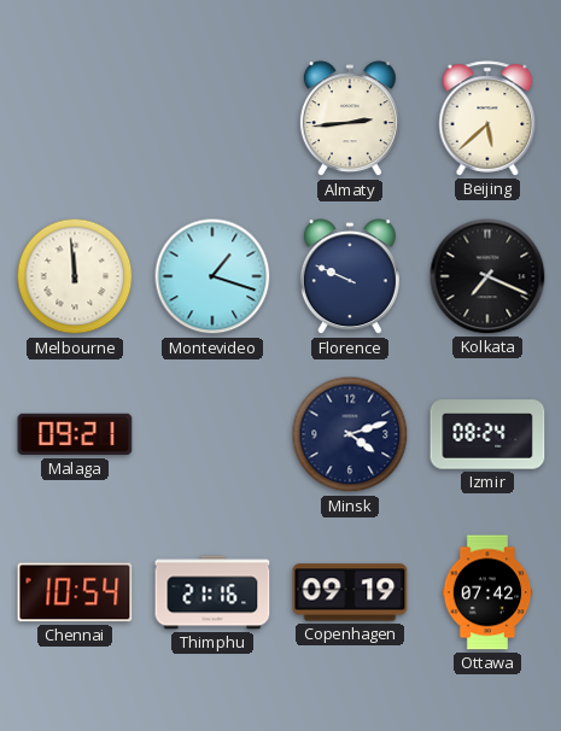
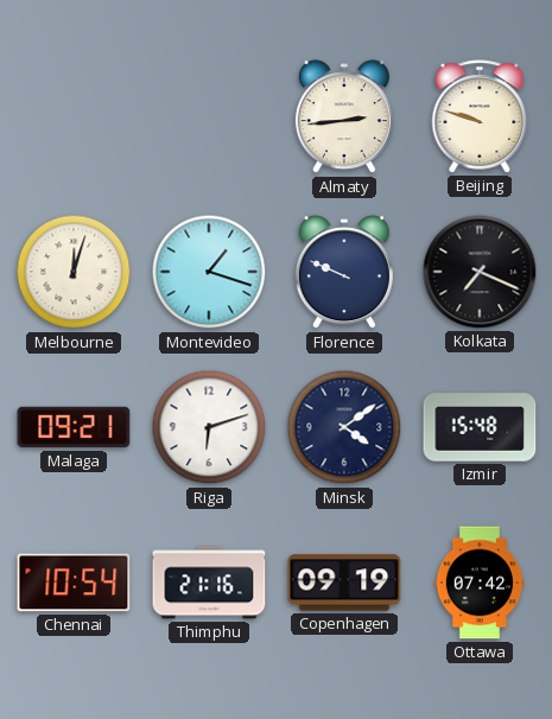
Beijing: 5:38 -> 9:48 (480, 116)
Melbourne: 11:59 -> 12:03 (74, 272)
Riga: none -> 6:12 (209, 427)
Minsk: 4:12 -> 4:09 (344, 427)
Izmir: 08:24 -> 15:48 (480, 427)
